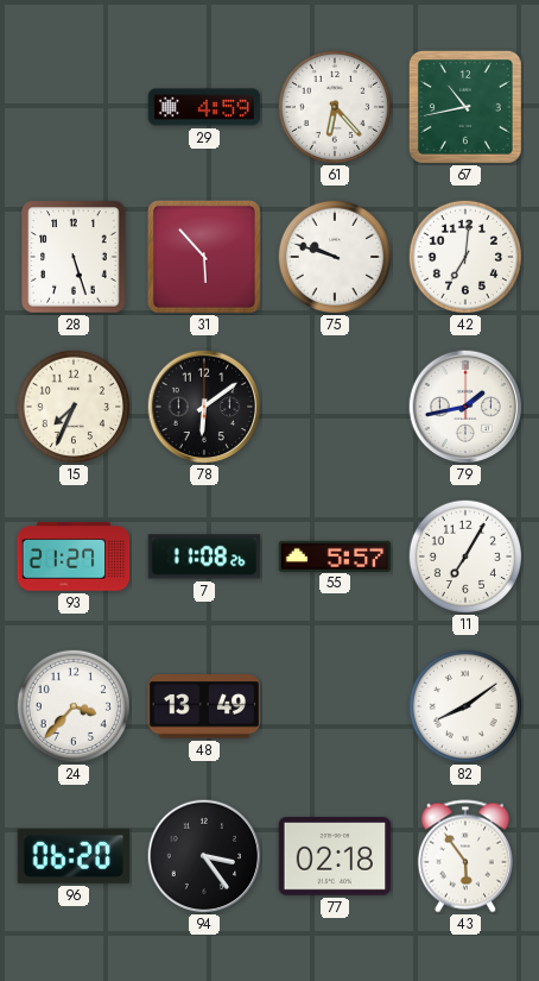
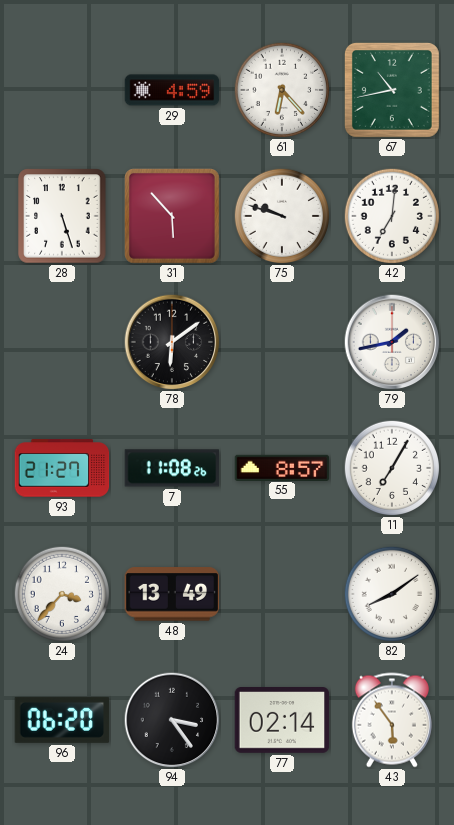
15: 7:34 -> none (72, 405)
55: 5:57 -> 8:57 (282, 467)
77: 02:18 -> 02:14 (282, 721)
